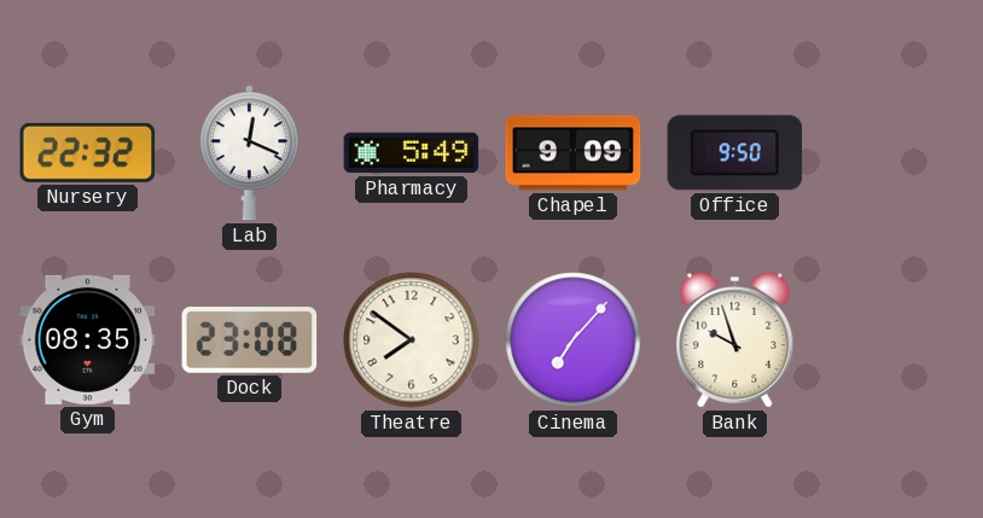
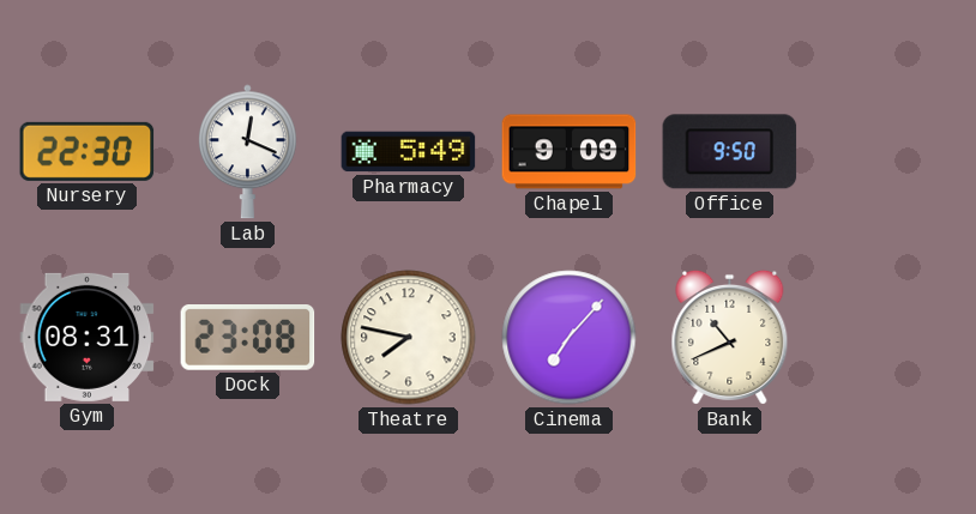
Nursery: 22:32 -> 22:30 (88, 151)
Gym: 08:35 -> 08:31 (88, 337)
Theatre: 7:51 -> 7:47 (409, 338)
Bank: 9:57 -> 10:41 (730, 337)
